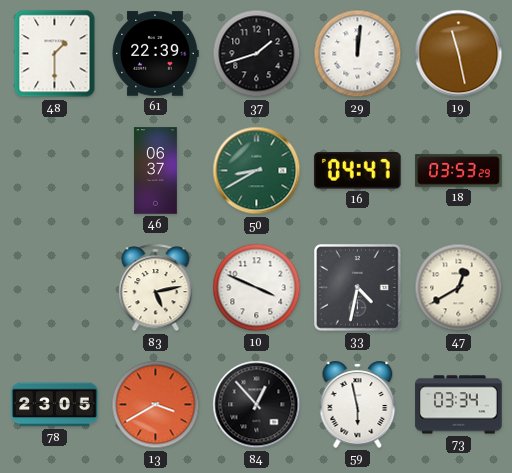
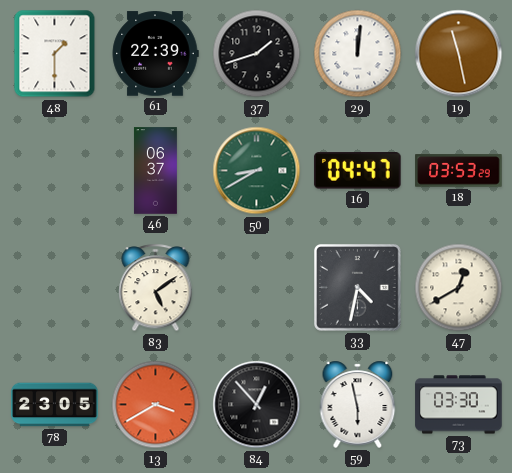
83: 5:13 -> 5:09 (156, 288)
10: 3:49 -> none (257, 288)
73: 03:34 -> 03:30 (459, 405)
